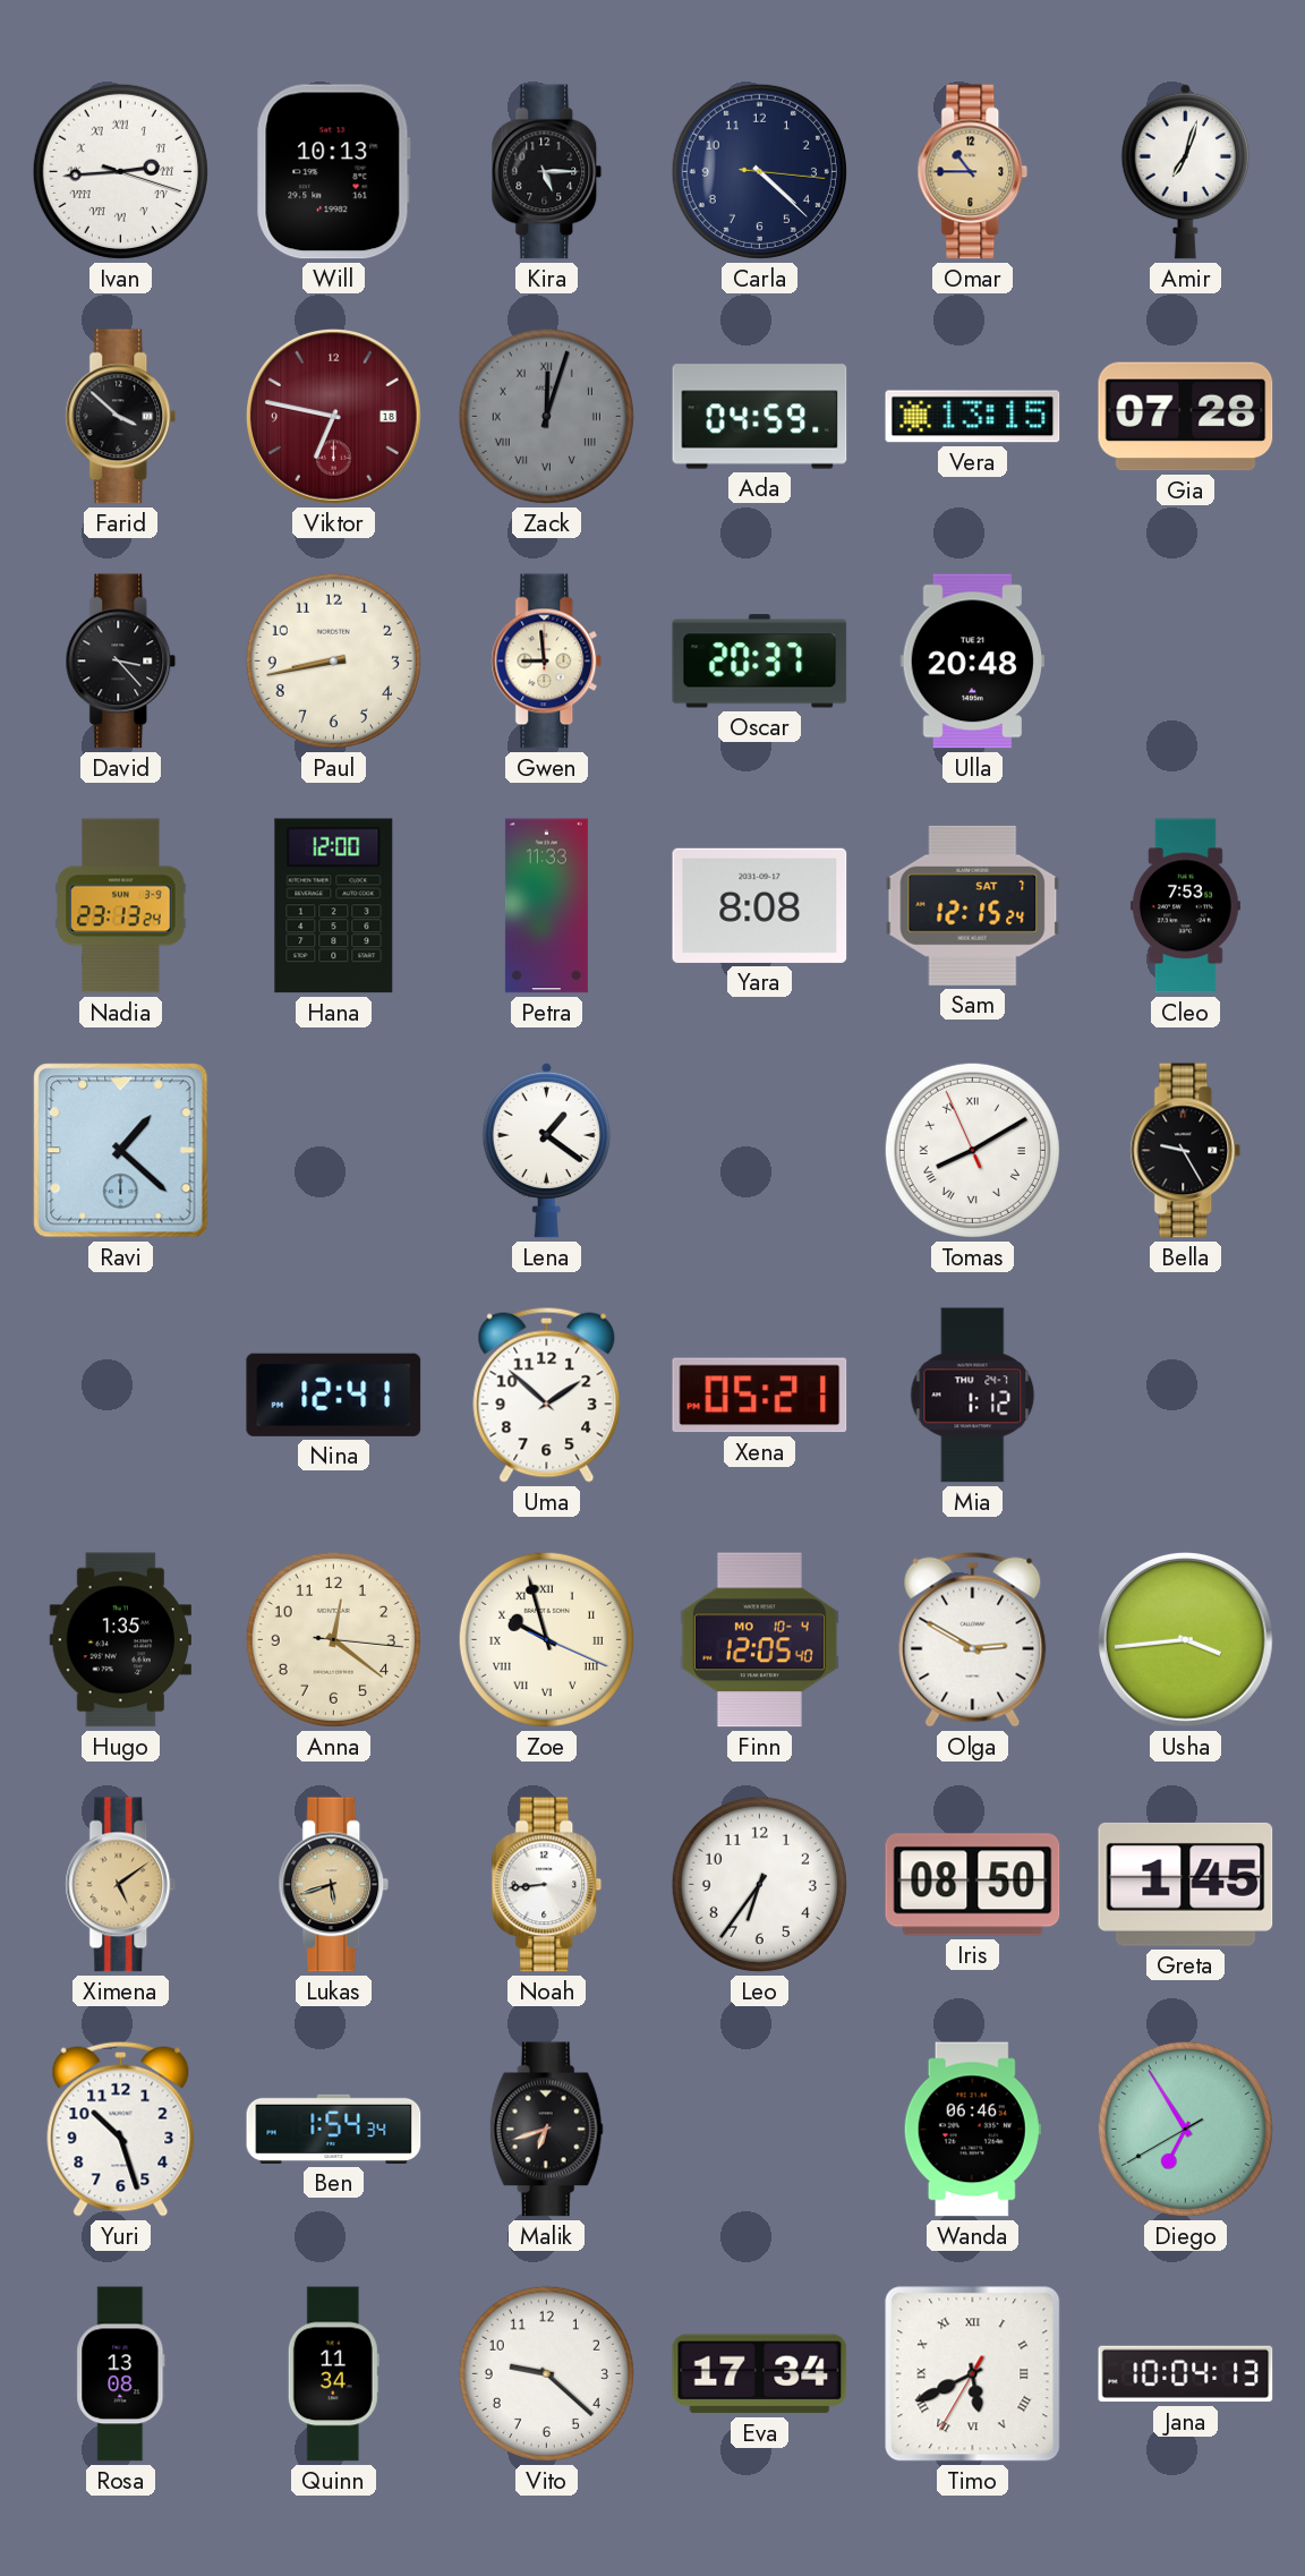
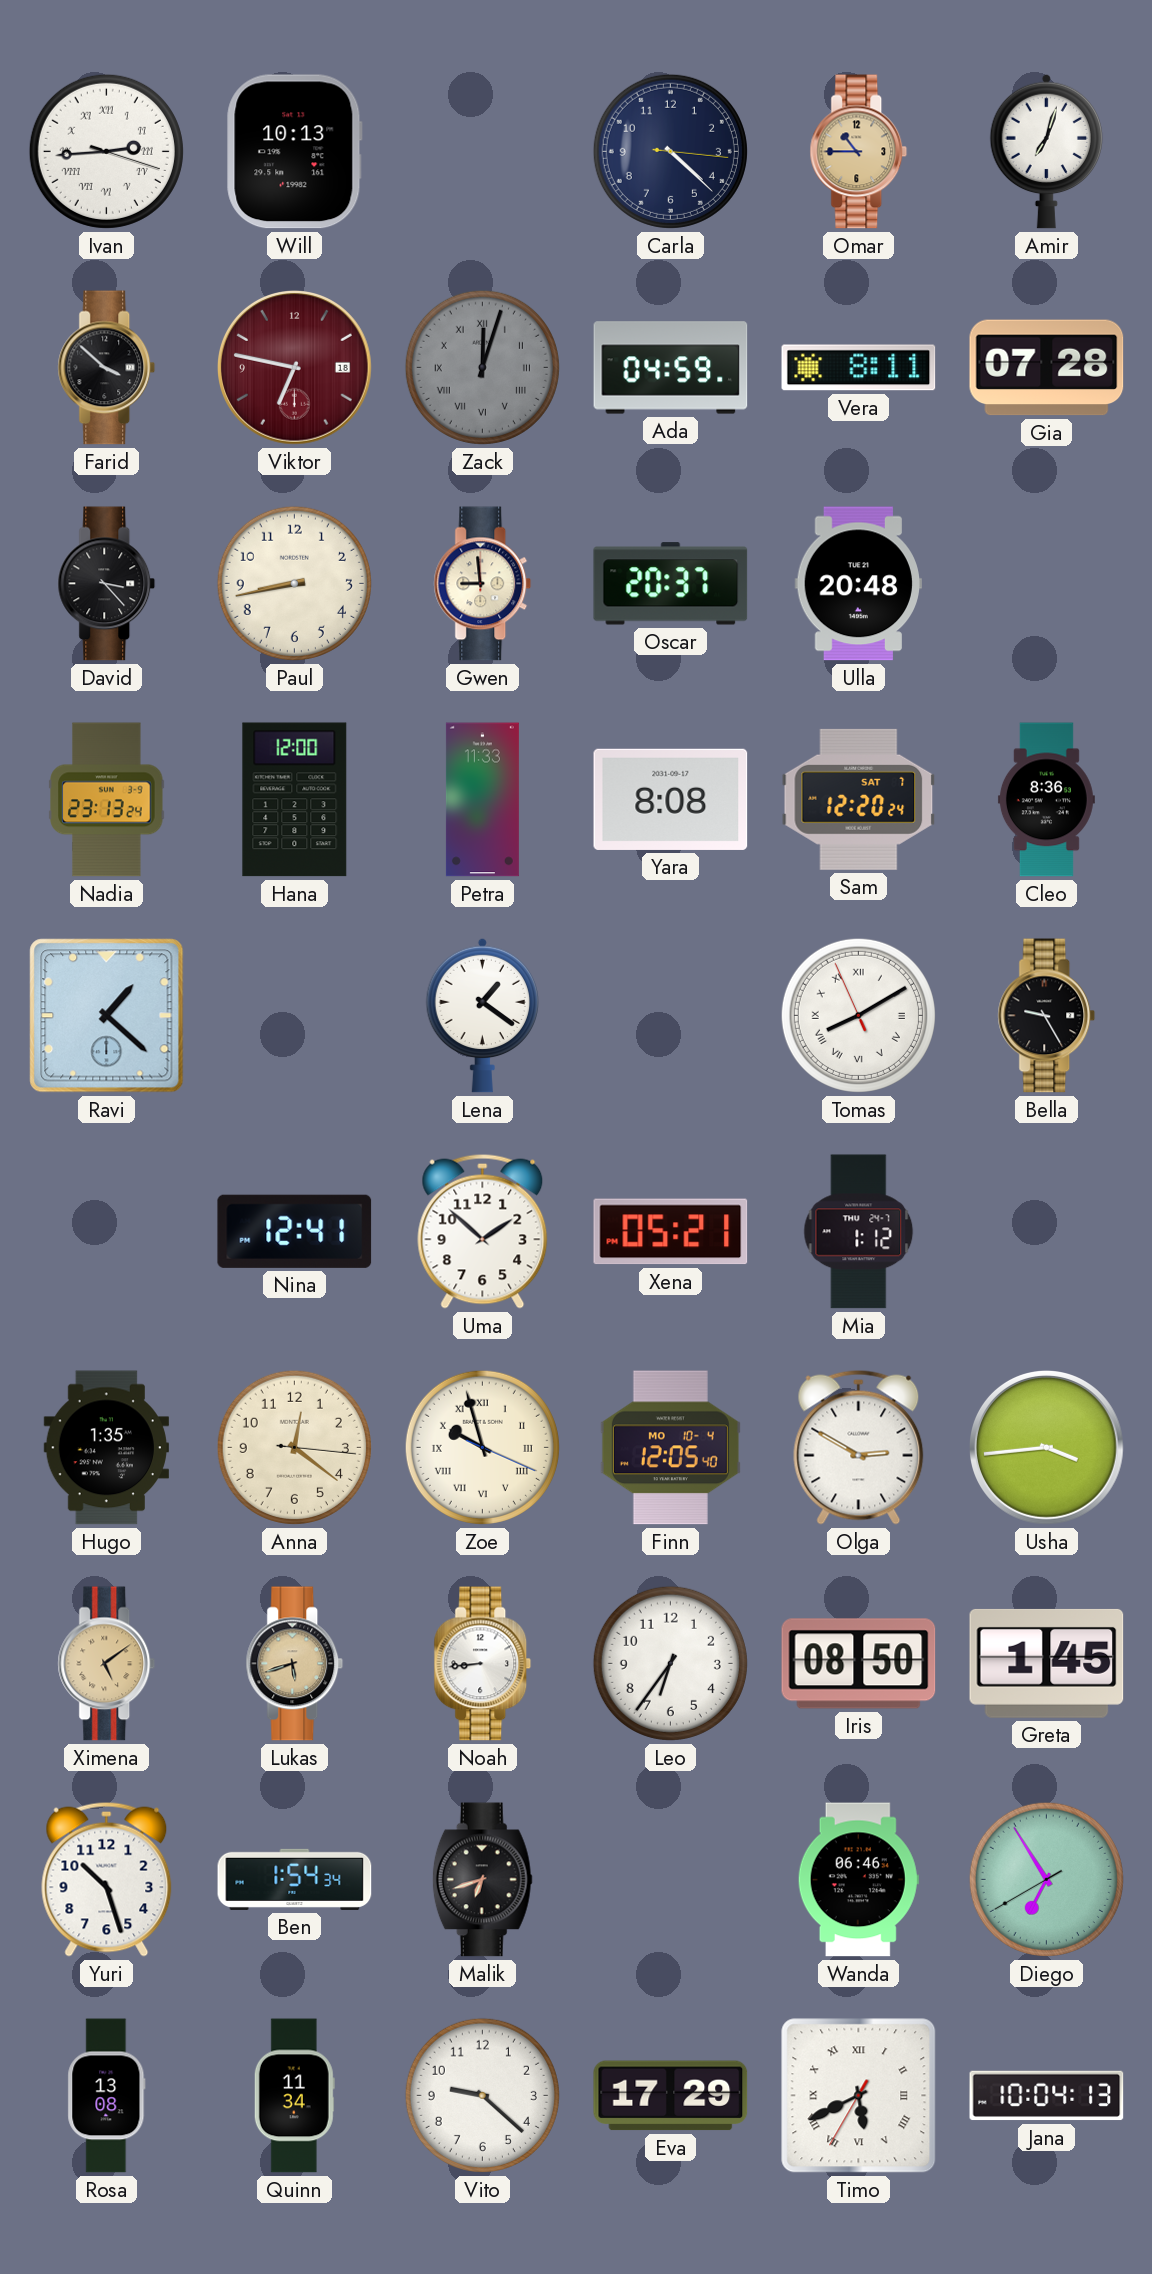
Kira: 5:15 -> none (547, 172)
Vera: 13:15 -> 8:11 (859, 368)
Sam: 12:15 -> 12:20 (859, 799)
Cleo: 7:53 -> 8:36 (1046, 800)
Eva: 17:34 -> 17:29 (671, 2096)
